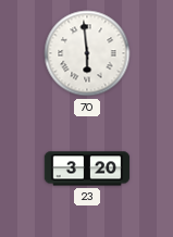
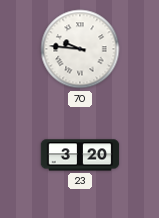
70: 5:59 -> 9:46 (80, 49)
